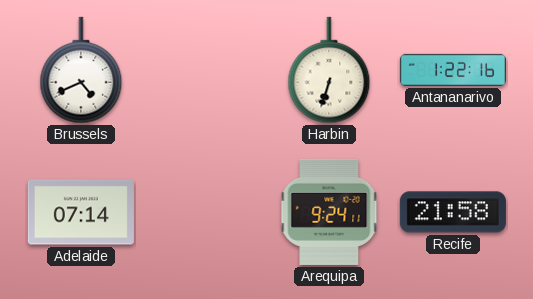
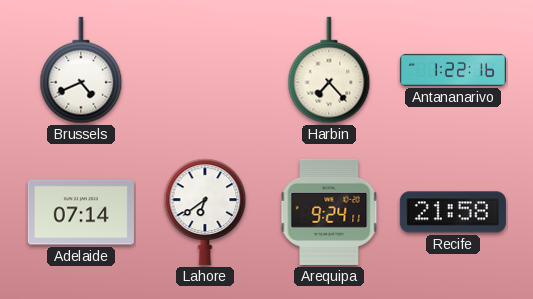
Harbin: 6:33 -> 7:23 (329, 70)
Lahore: none -> 6:39 (205, 212)
